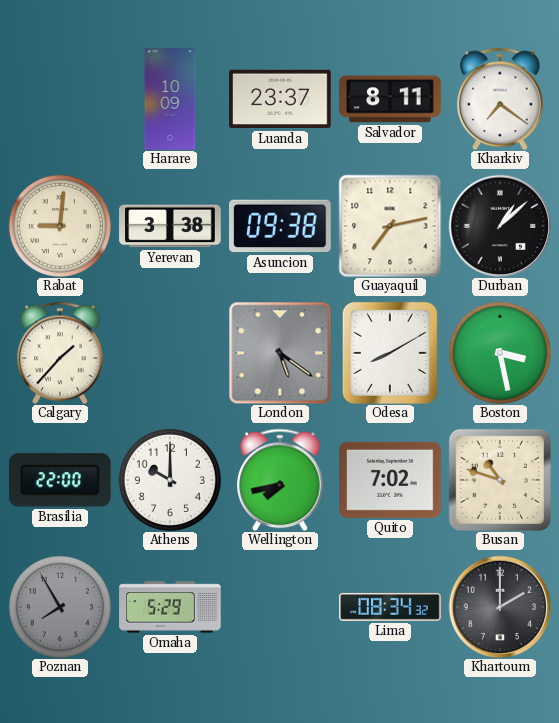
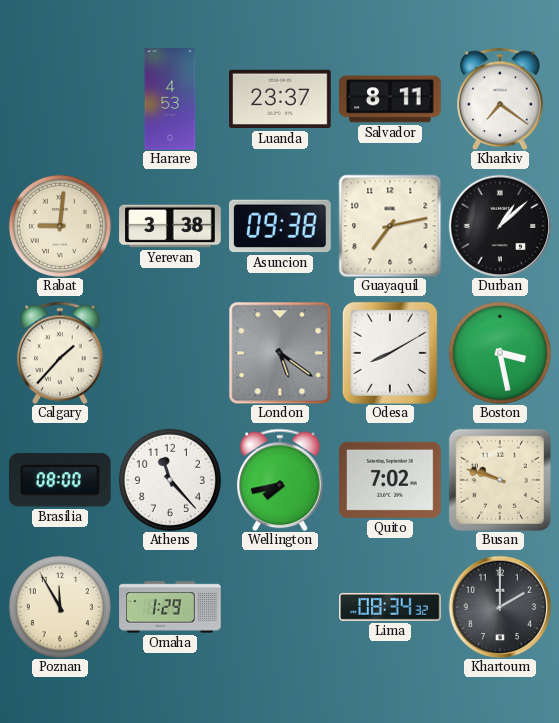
Harare: 10:09 -> 4:53 (170, 99)
Brasilia: 22:00 -> 08:00 (60, 480)
Athens: 10:00 -> 11:23 (170, 480)
Busan: 10:48 -> 9:48 (500, 480)
Poznan: 7:55 -> 11:55 (60, 607)
Poznan dial: grey -> cream (60, 607)
Omaha: 5:29 -> 1:29 (170, 607)
